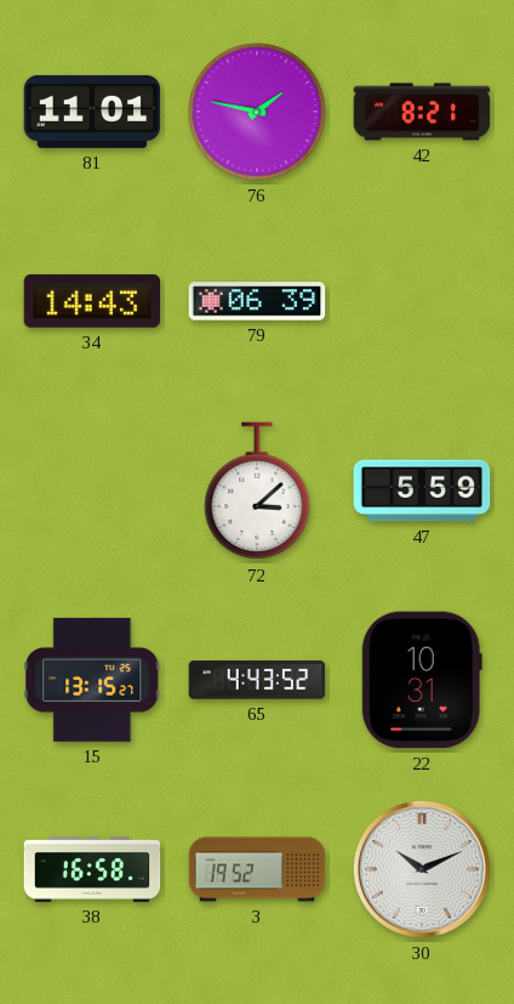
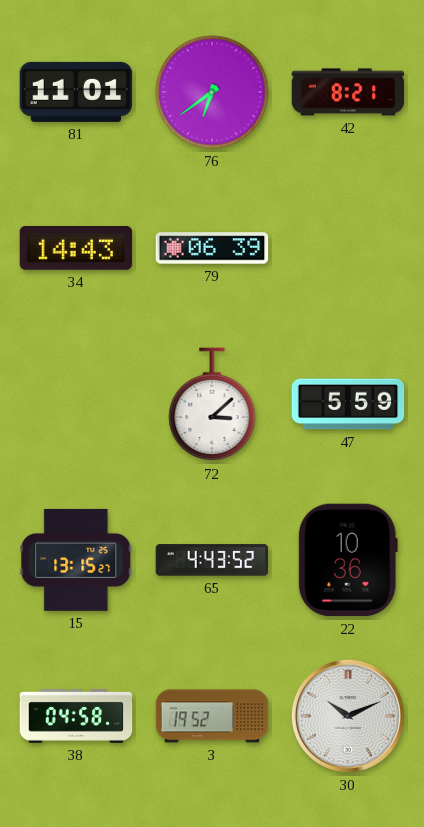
76: 1:47 -> 6:39 (212, 92)
22: 10:31 -> 10:36 (348, 560)
38: 16:58 -> 04:58 (76, 716)
